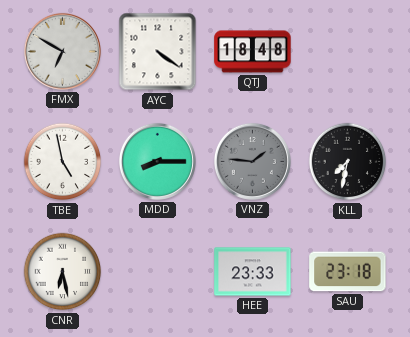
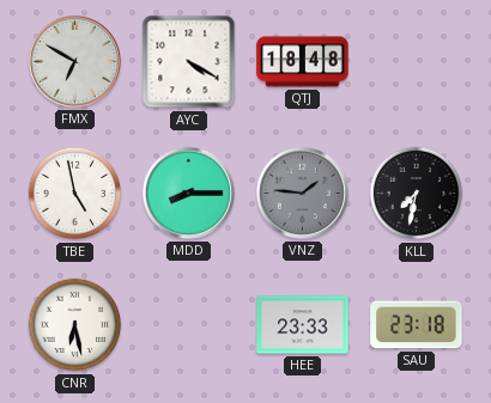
AYC: 4:21 -> 4:20 (189, 62)
